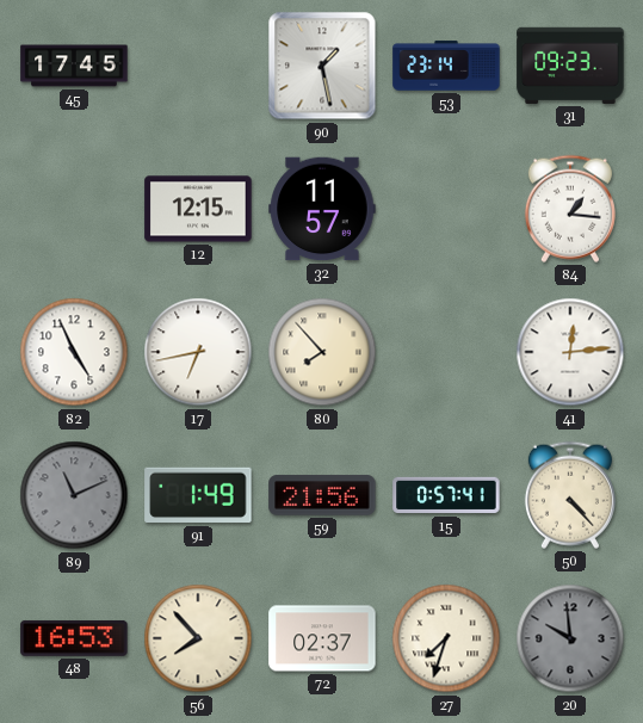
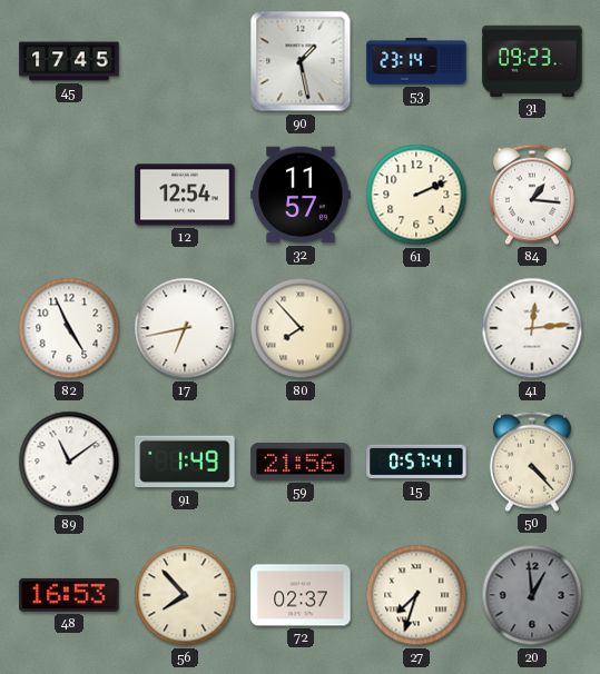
12: 12:15 -> 12:54 (185, 195)
61: none -> 2:11 (416, 195)
89: 11:11 -> 11:09 (69, 462)
89 dial: grey -> white (69, 462)
20: 9:59 -> 12:59 (532, 595)
